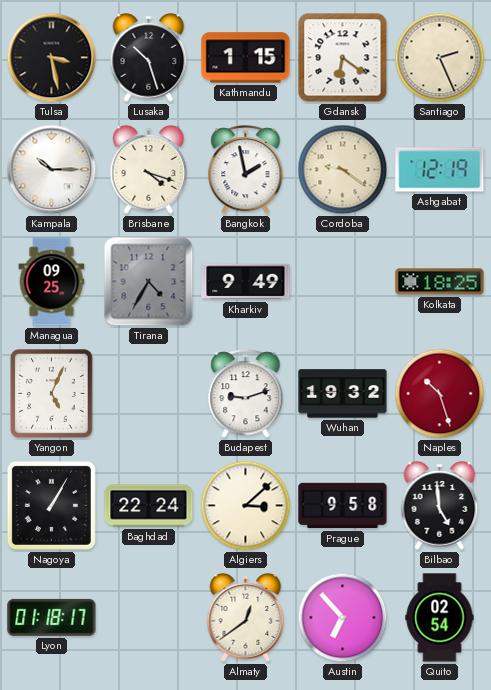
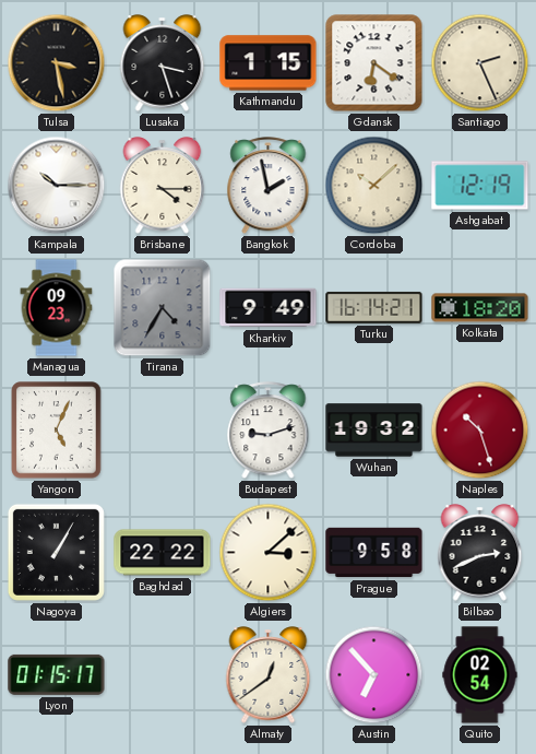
Lusaka: 10:27 -> 3:27 (163, 63)
Brisbane: 4:18 -> 4:15 (163, 186)
Cordoba: 9:21 -> 10:08 (374, 186)
Managua: 09:25 -> 09:23 (57, 308)
Turku: none -> 16:14 (374, 307)
Kolkata: 18:25 -> 18:20 (480, 308)
Baghdad: 22:24 -> 22:22 (163, 553)
Bilbao: 4:59 -> 2:41 (480, 553)
Lyon: 01:18 -> 01:15 (57, 674)
